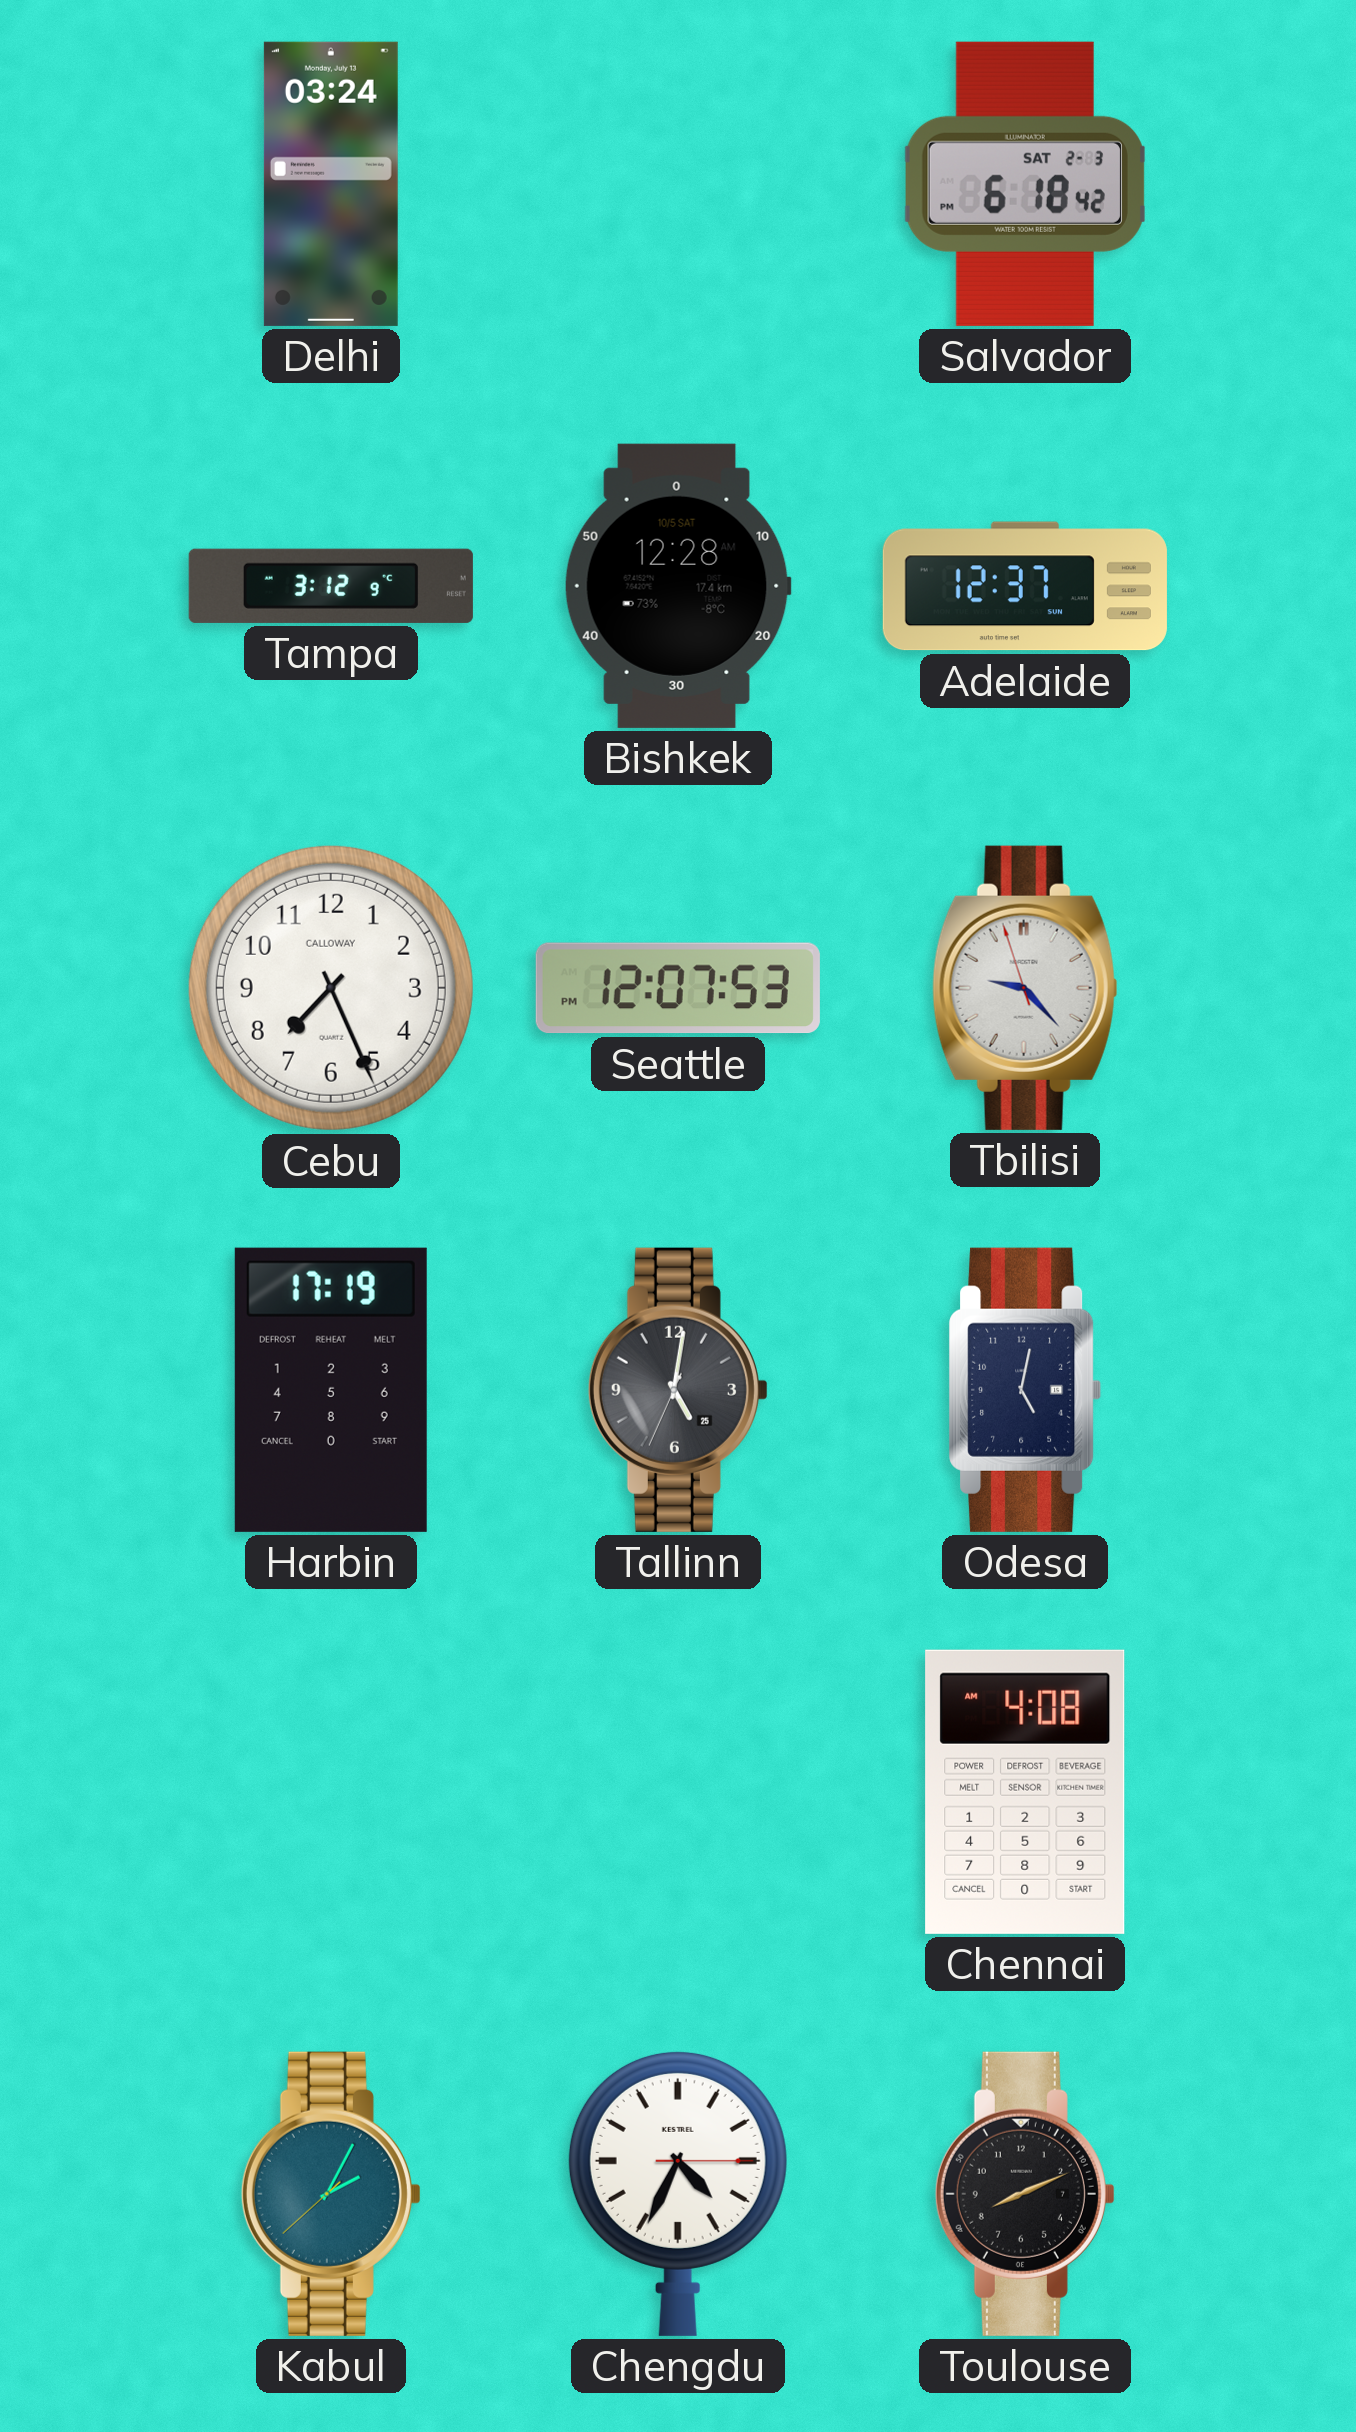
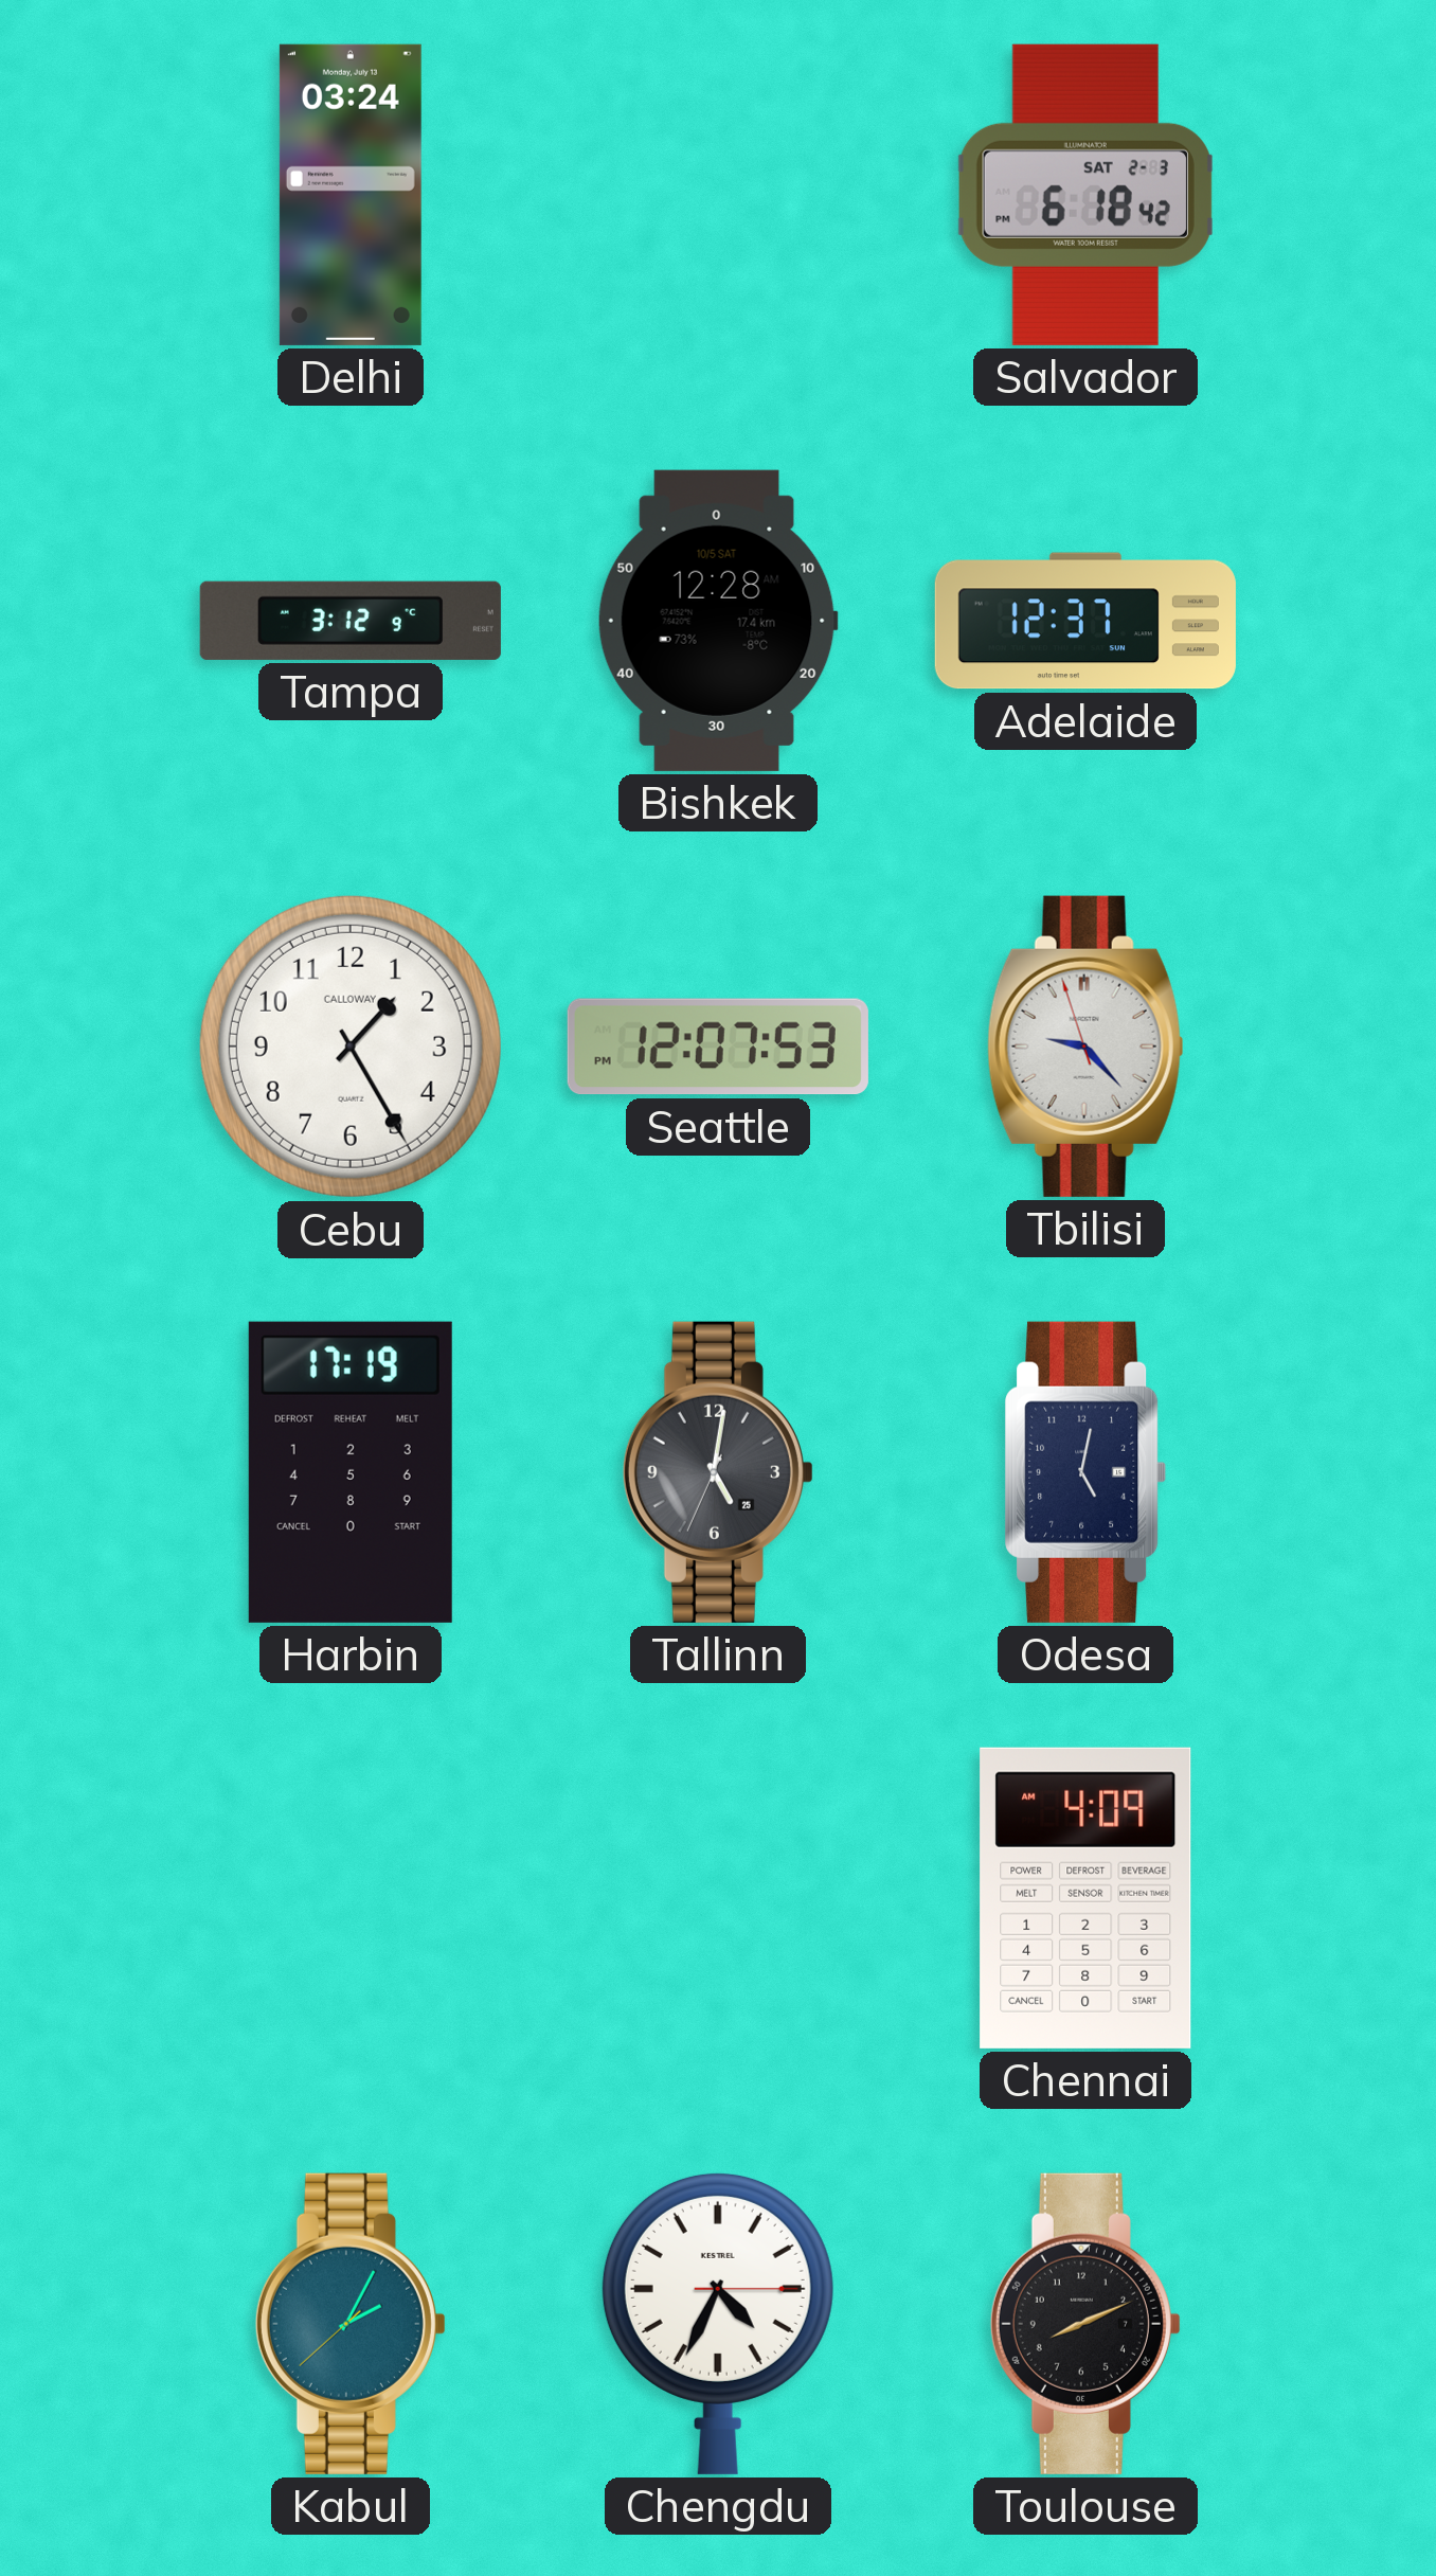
Cebu: 7:26 -> 1:25 (351, 1046)
Chennai: 4:08 -> 4:09 (1085, 1898)
